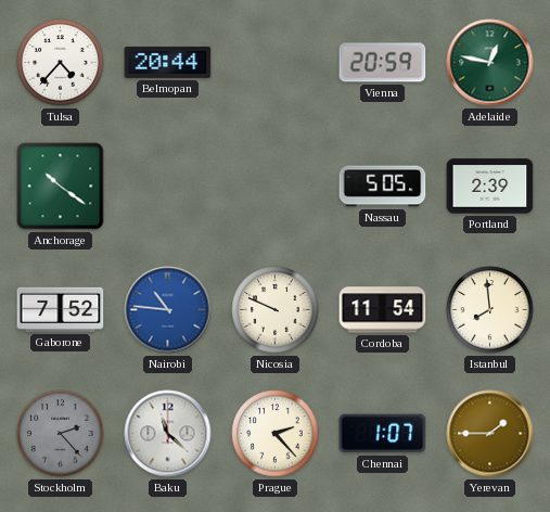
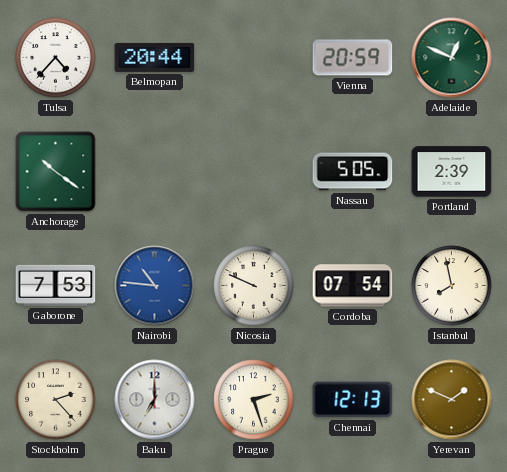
Adelaide: 12:47 -> 12:49 (452, 58)
Gaborone: 7:52 -> 7:53 (56, 285)
Cordoba: 11:54 -> 07:54 (353, 286)
Istanbul: 7:59 -> 7:58 (452, 286)
Stockholm dial: grey -> cream (56, 400)
Baku: 11:22 -> 7:00 (155, 400)
Prague: 2:23 -> 2:27 (254, 400)
Chennai: 1:07 -> 12:13 (353, 400)
Yerevan: 1:45 -> 1:49 (452, 400)
